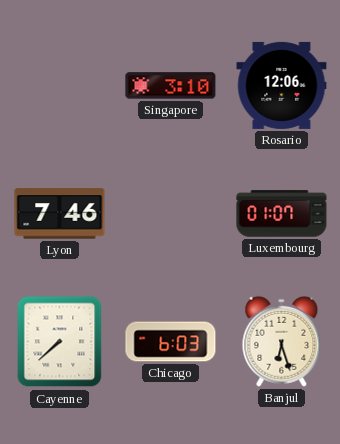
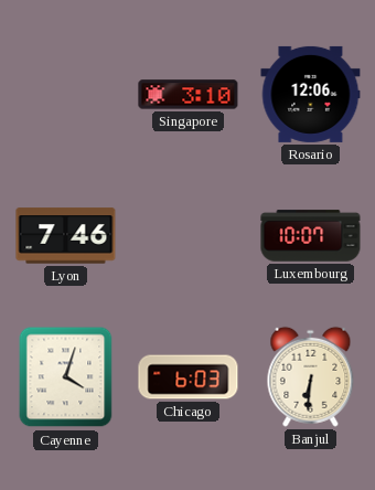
Luxembourg: 01:07 -> 10:07 (311, 236)
Cayenne: 7:38 -> 4:03 (66, 377)
Banjul: 6:27 -> 6:31 (311, 376)
